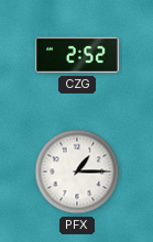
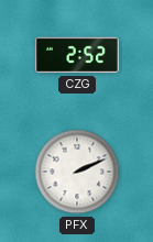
PFX: 1:15 -> 2:11 (77, 172)
